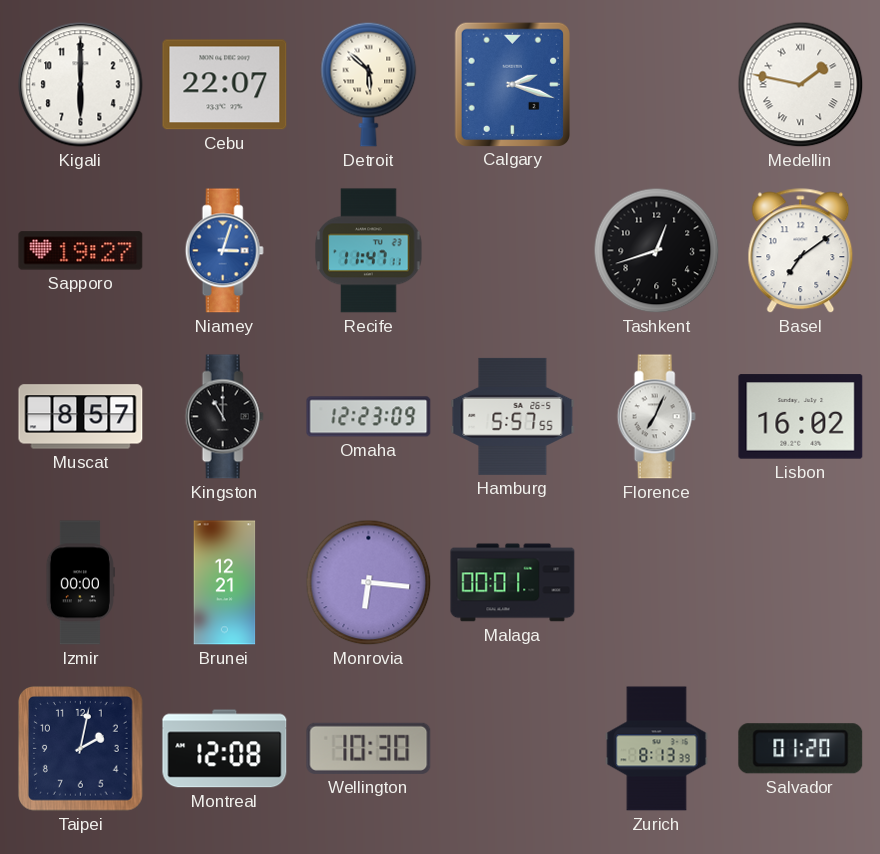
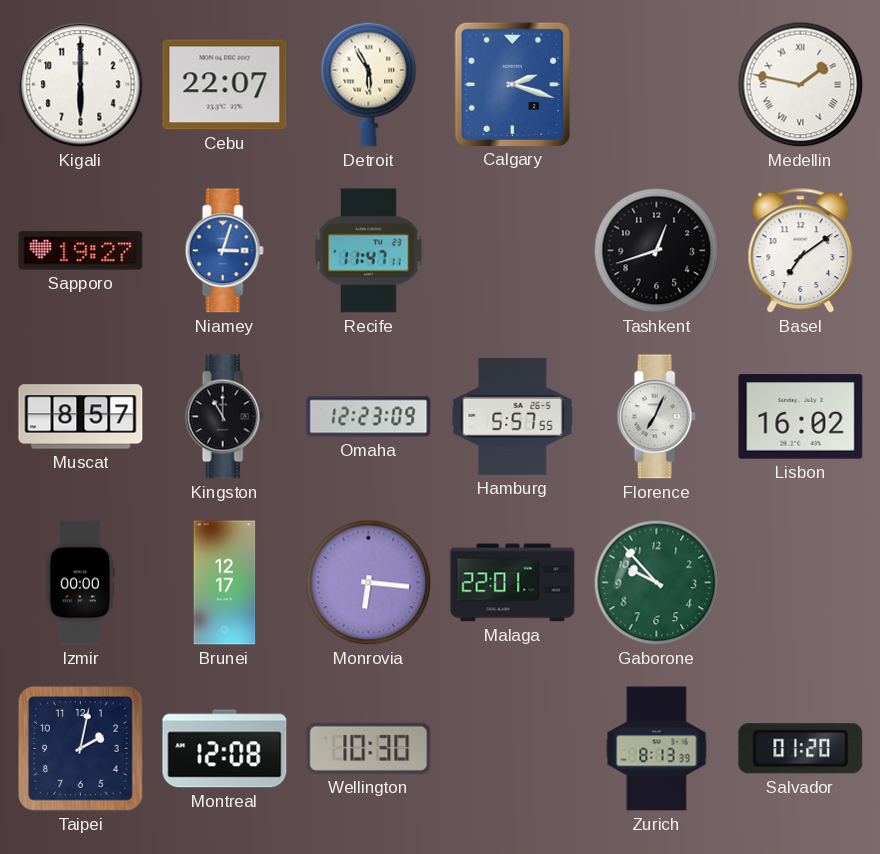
Detroit: 5:52 -> 5:55 (369, 84)
Brunei: 12:21 -> 12:17 (225, 583)
Malaga: 00:01 -> 22:01 (513, 583)
Gaborone: none -> 9:53 (657, 583)
